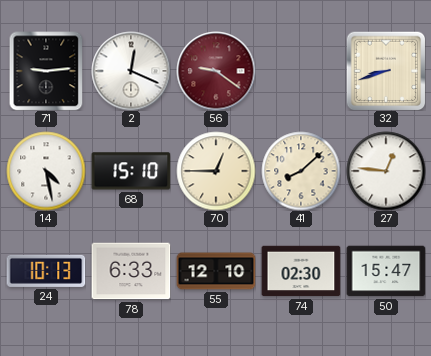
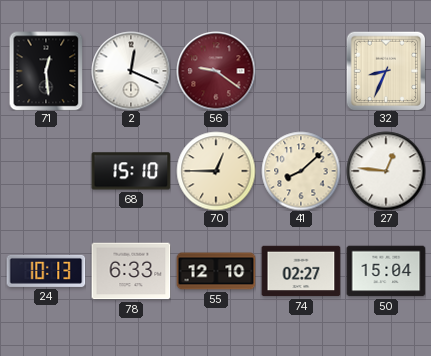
71: 9:14 -> 12:29 (46, 71)
32: 8:42 -> 8:34 (386, 71)
14: 4:28 -> none (46, 171)
74: 02:30 -> 02:27 (301, 271)
50: 15:47 -> 15:04 (386, 271)
